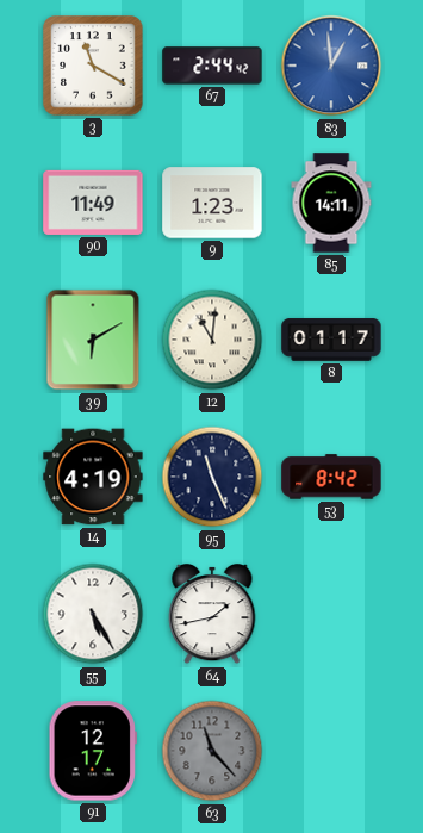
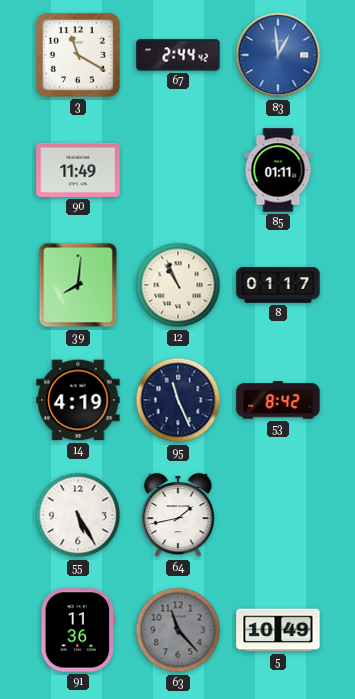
9: 1:23 -> none (212, 203)
85: 14:11 -> 01:11 (278, 170)
39: 6:10 -> 8:01 (78, 285)
12: 11:01 -> 10:56 (178, 285)
91: 12:17 -> 11:36 (78, 630)
5: none -> 10:49 (278, 630)
